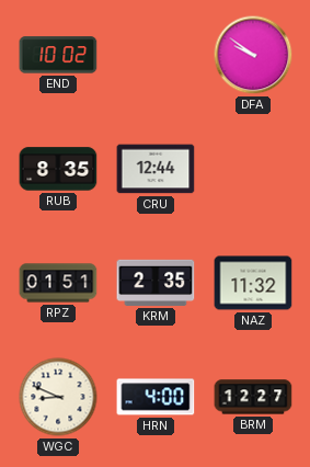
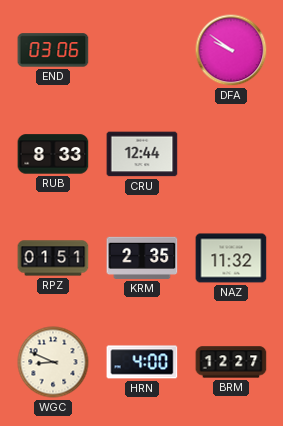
END: 10:02 -> 03:06 (53, 50)
RUB: 8:35 -> 8:33 (53, 154)
